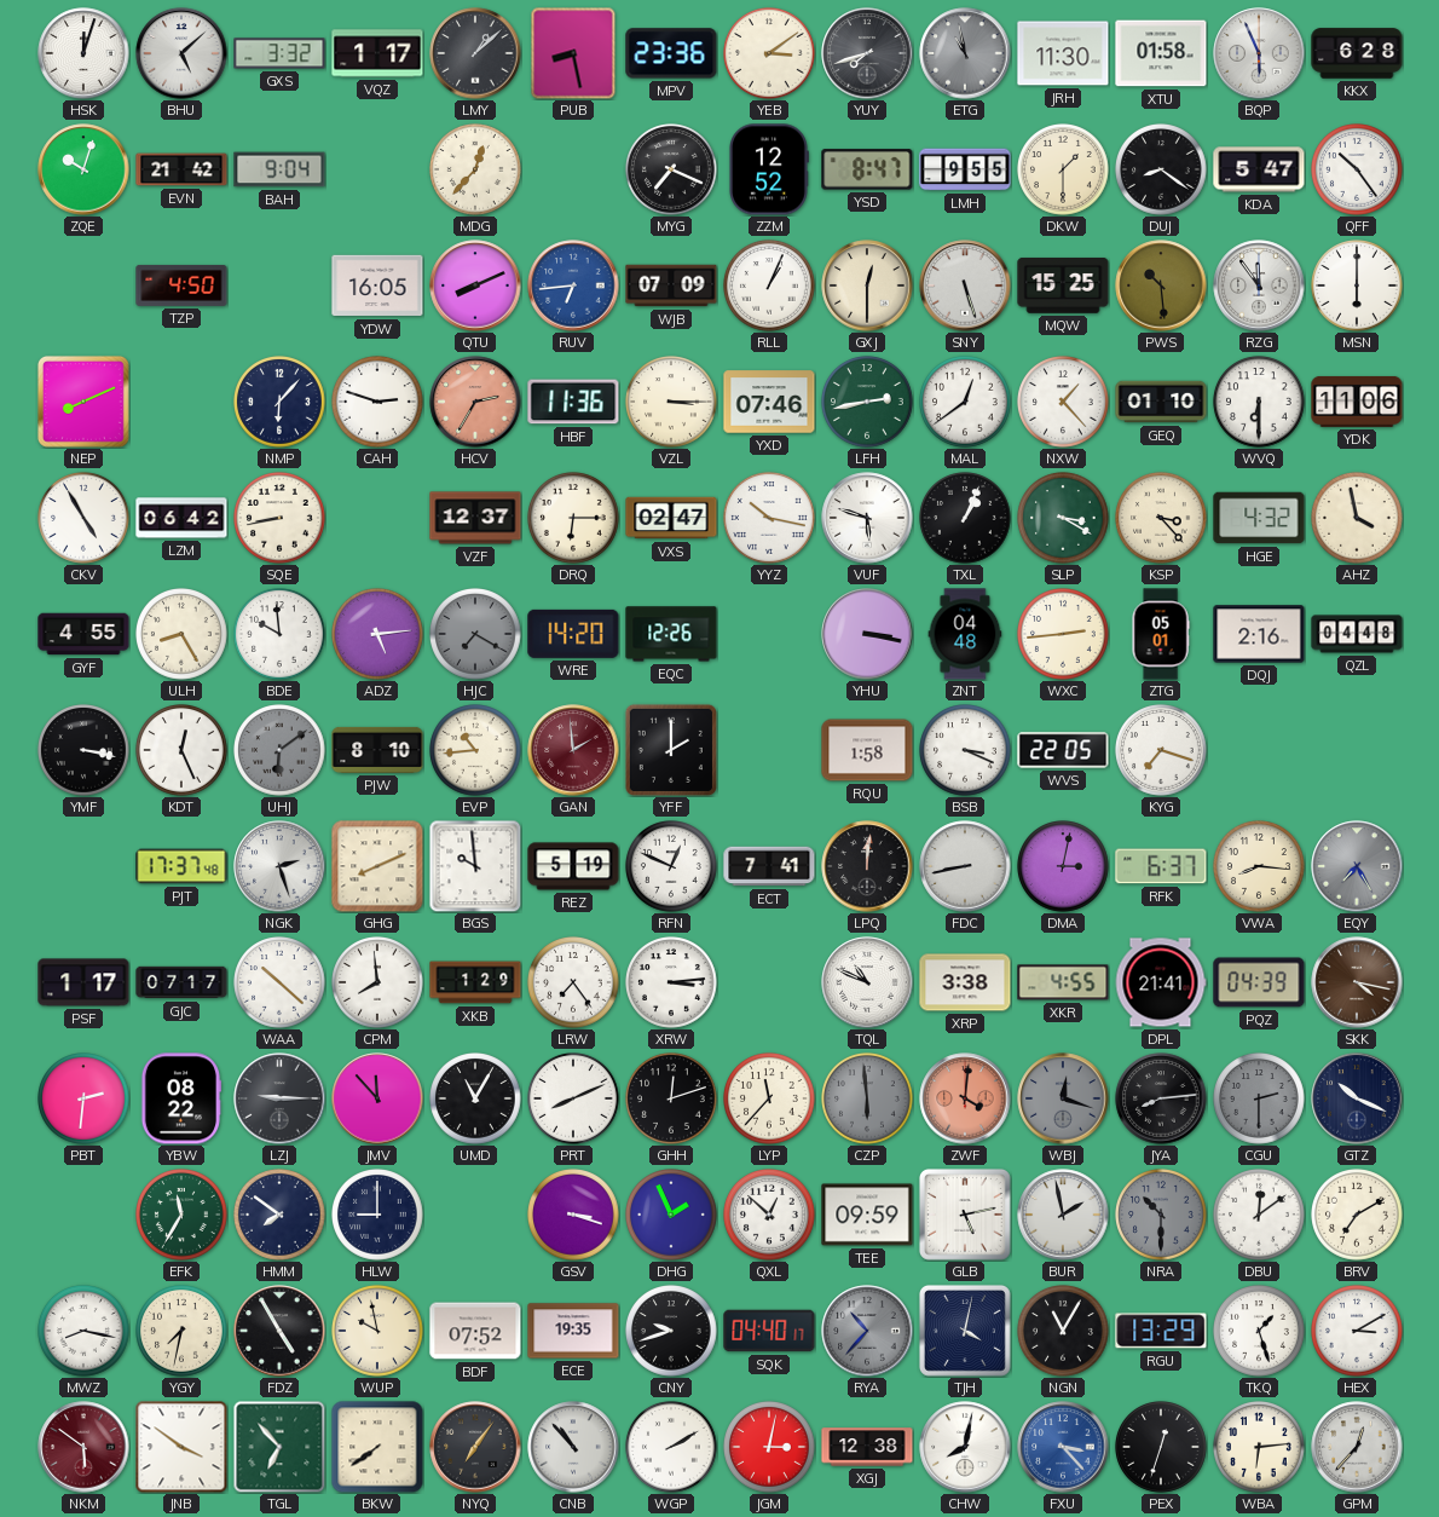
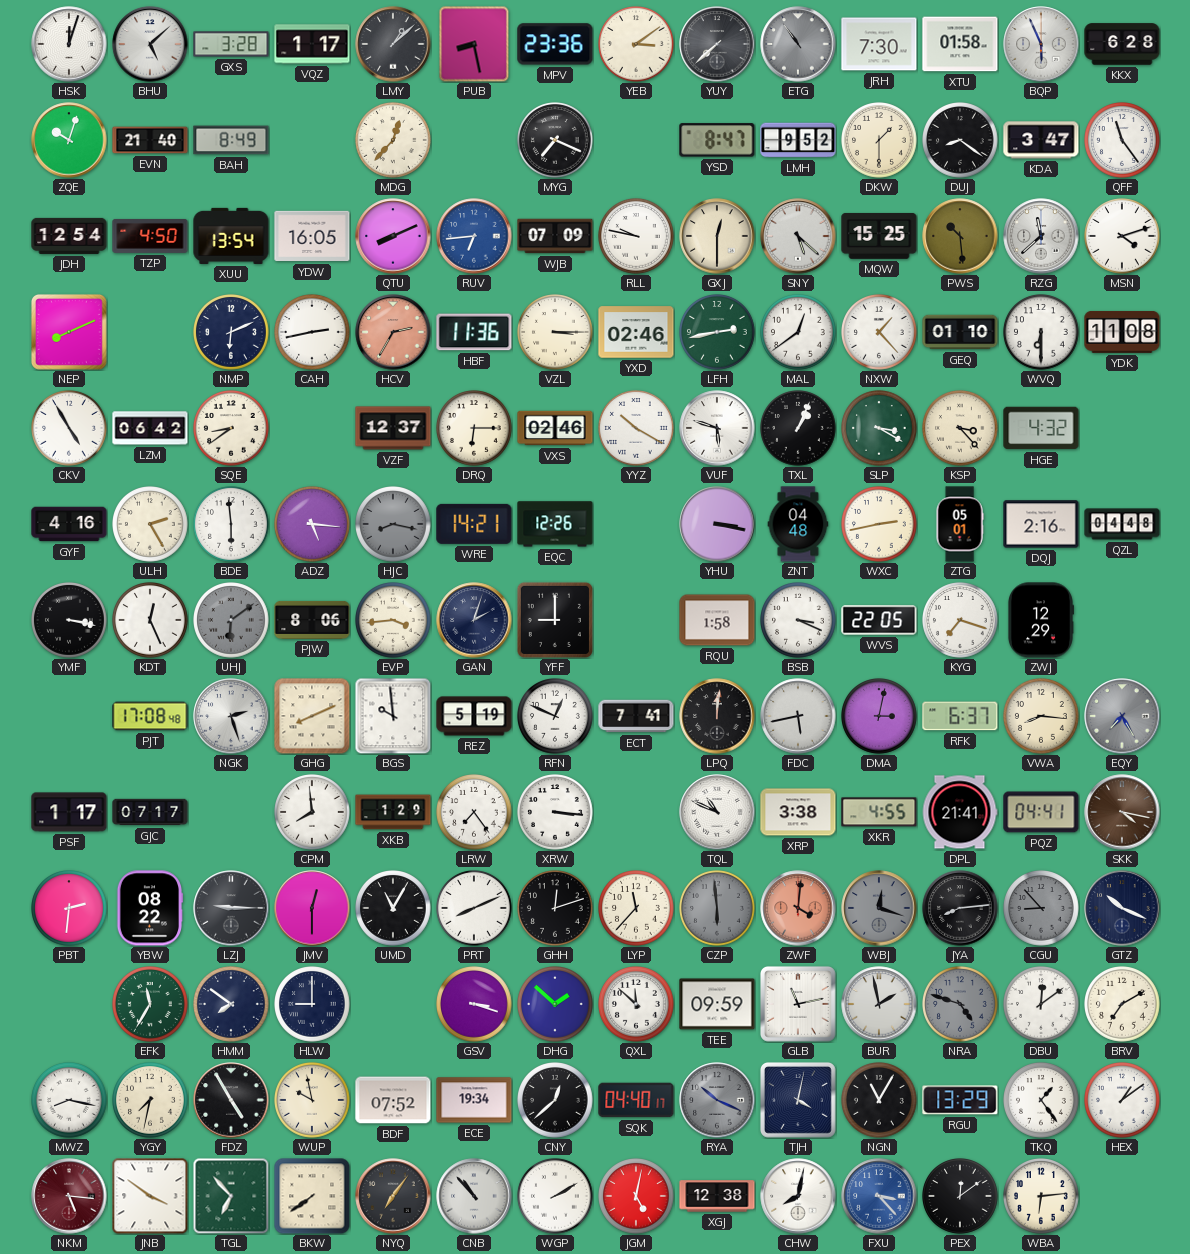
GXS: 3:32 -> 3:28 (231, 44)
YUY: 7:42 -> 7:38 (717, 44)
ETG: 10:58 -> 10:54 (798, 44)
JRH: 11:30 -> 7:30 (879, 44)
EVN: 21:42 -> 21:40 (150, 140)
BAH: 9:04 -> 8:49 (231, 140)
ZZM: 12:52 -> none (769, 169)
LMH: 9:55 -> 9:52 (798, 140)
KDA: 5:47 -> 3:47 (1041, 140)
QFF: 10:24 -> 11:24 (1123, 141)
JDH: none -> 12:54 (69, 236)
XUU: none -> 13:54 (231, 236)
RLL: 1:04 -> 9:47 (637, 237)
SNY: 5:27 -> 5:22 (798, 236)
RZG: 11:54 -> 11:38 (1041, 236)
MSN: 6:00 -> 4:12 (1123, 237)
NMP: 6:07 -> 6:11 (232, 333)
CAH: 2:48 -> 2:43 (313, 333)
YXD: 07:46 -> 02:46 (636, 332)
YDK: 11:06 -> 11:08 (1122, 332)
SQE: 8:43 -> 8:39 (232, 429)
VXS: 02:47 -> 02:46 (555, 428)
YYZ: 10:17 -> 10:20 (637, 429)
AHZ: 3:58 -> none (1358, 519)
GYF: 4:55 -> 4:16 (69, 524)
ULH: 8:25 -> 2:25 (151, 525)
BDE: 9:59 -> 5:59 (232, 525)
ADZ: 5:14 -> 5:16 (313, 525)
HJC: 7:20 -> 8:17 (394, 525)
WRE: 14:20 -> 14:21 (474, 524)
WXC: 2:44 -> 2:43 (880, 525)
PJW: 8:10 -> 8:06 (312, 620)
EVP: 10:44 -> 3:44 (394, 621)
GAN: 1:59 -> 2:03 (474, 620)
GAN dial: burgundy -> navy (474, 620)
YFF: 2:00 -> 9:00 (555, 620)
ZWJ: none -> 12:29 (1040, 620)
PJT: 17:37 -> 17:08 (150, 716)
FDC: 8:43 -> 5:43 (798, 716)
WAA: 10:22 -> none (281, 984)
XRW: 3:14 -> 3:16 (556, 813)
PQZ: 04:39 -> 04:41 (1041, 812)
JMV: 11:53 -> 12:30 (312, 908)
CGU: 2:30 -> 8:53 (1042, 909)
DHG: 1:56 -> 1:52 (556, 1005)
QXL: 12:52 -> 11:52 (637, 1005)
GLB: 5:13 -> 11:13 (799, 1005)
NRA: 10:30 -> 4:48 (961, 1005)
ECE: 19:35 -> 19:34 (474, 1100)
CNY: 9:42 -> 12:38 (556, 1101)
RYA: 10:37 -> 10:19 (717, 1100)
TKQ: 1:27 -> 1:24 (1042, 1101)
HEX: 3:10 -> 1:09 (1123, 1101)
NKM: 5:51 -> 5:16 (69, 1196)
JGM: 3:02 -> 5:02 (637, 1197)
PEX: 12:33 -> 12:09 (961, 1197)
GPM: 12:37 -> none (1357, 1447)
